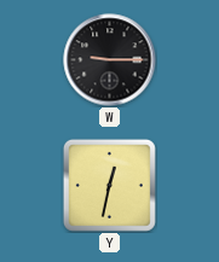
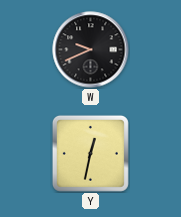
W: 9:15 -> 9:41 (91, 50)
